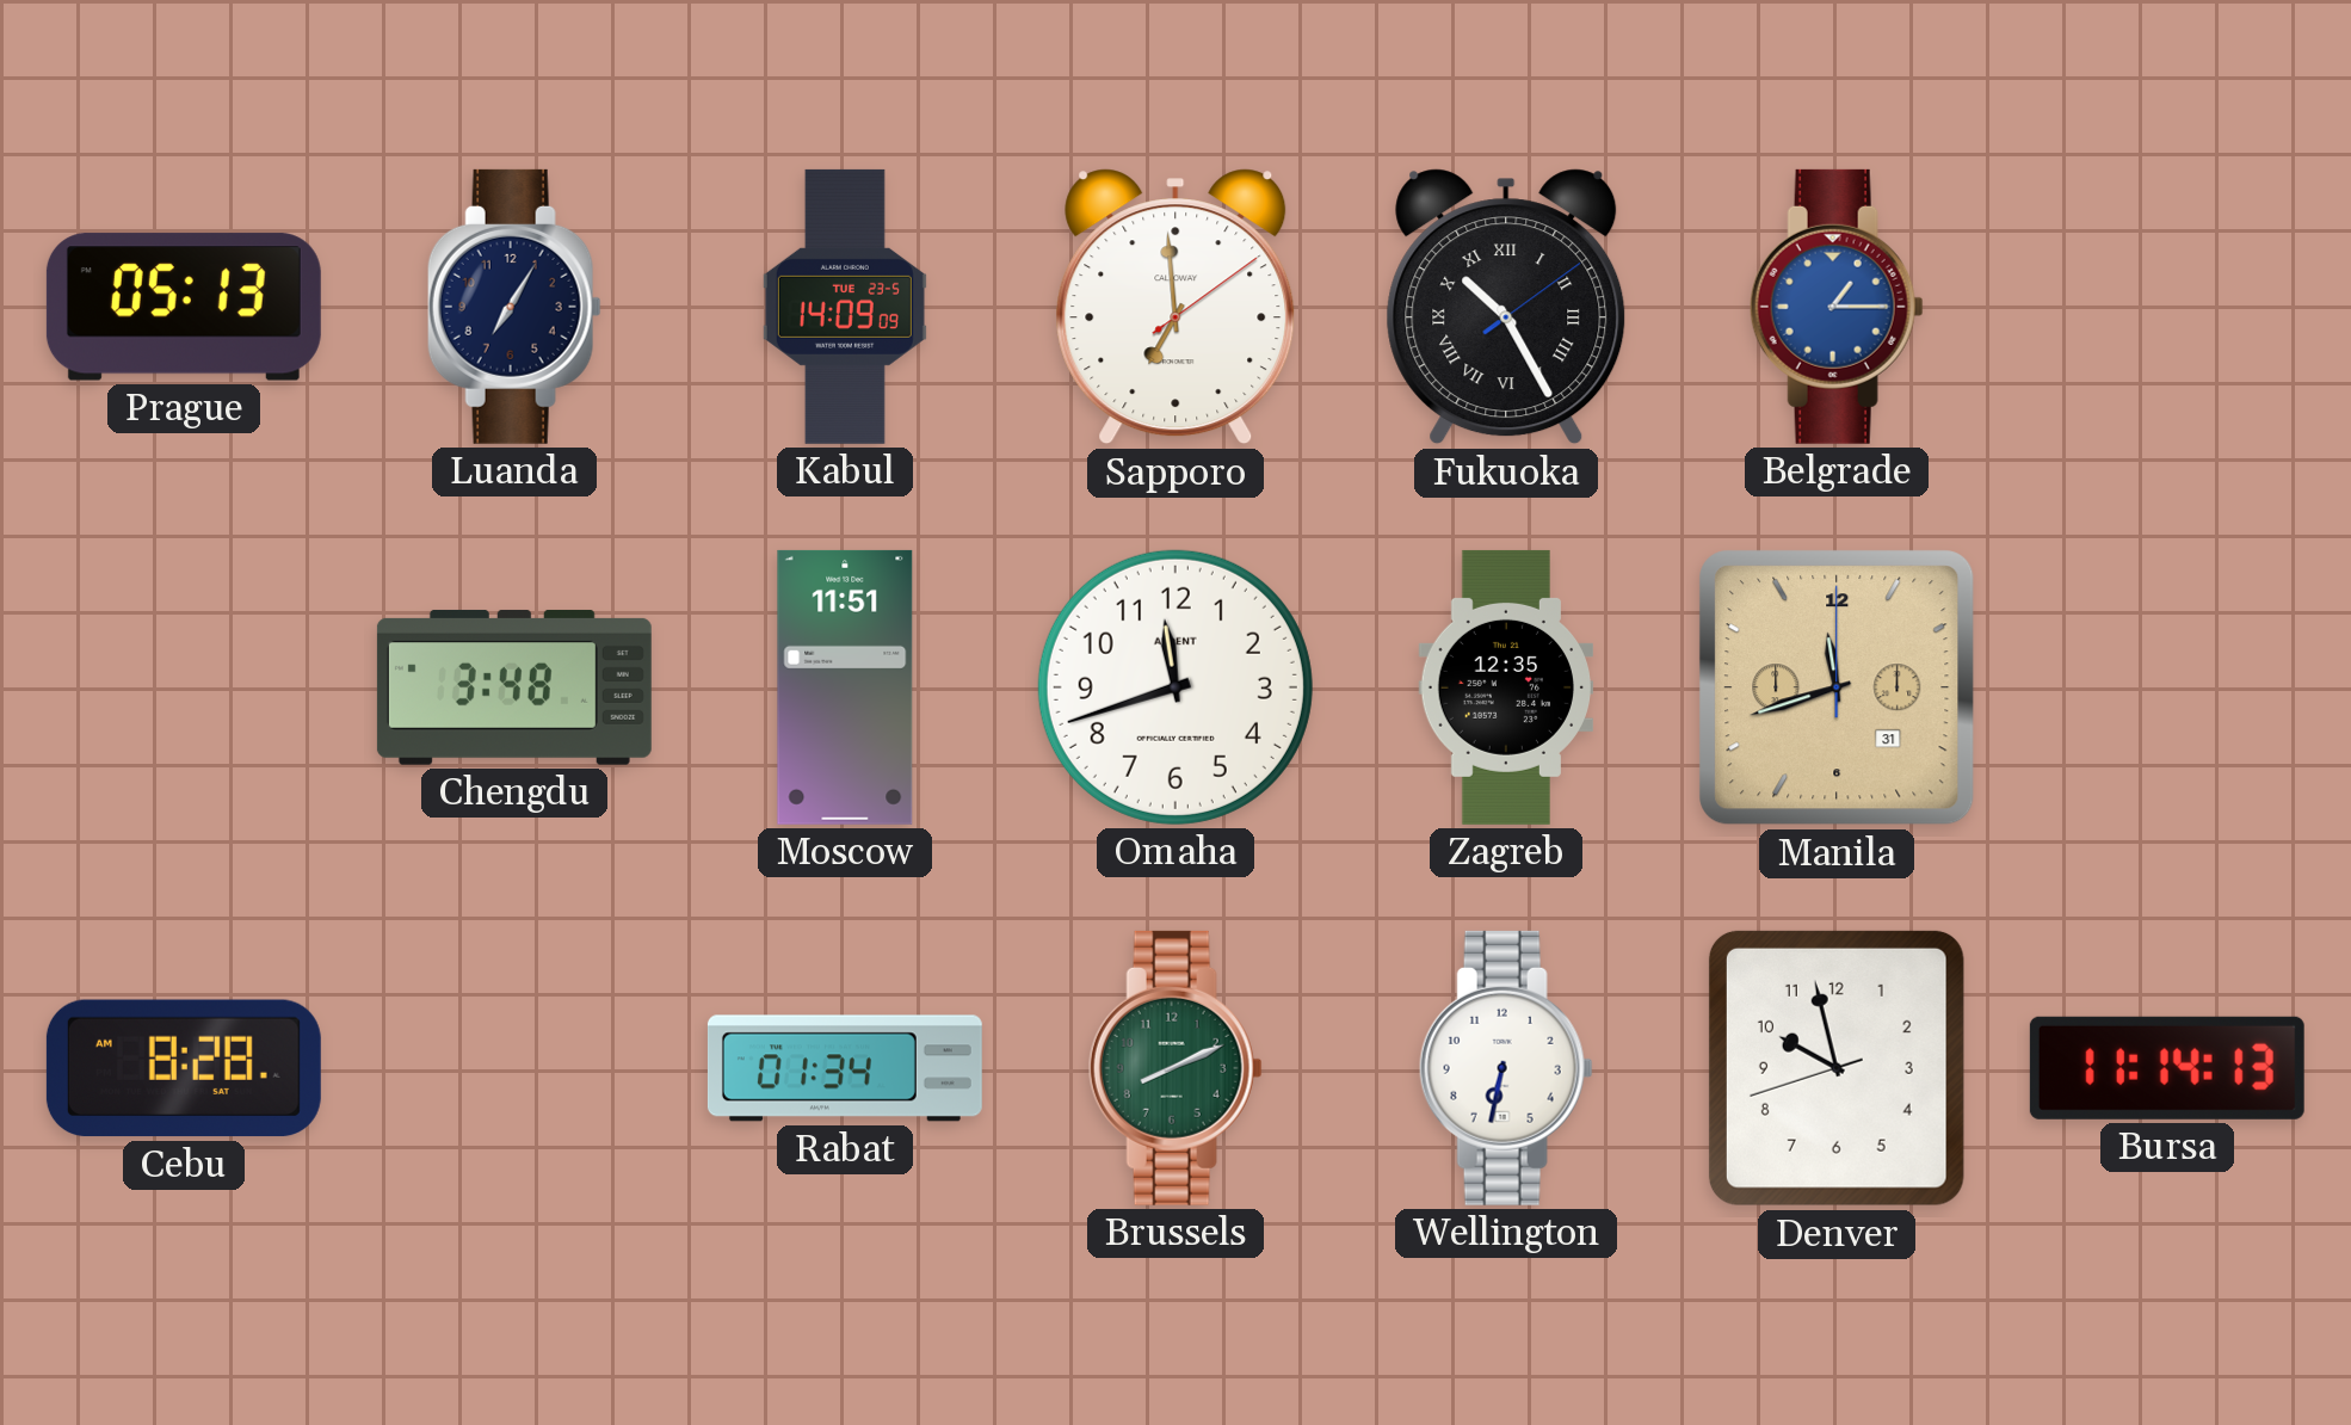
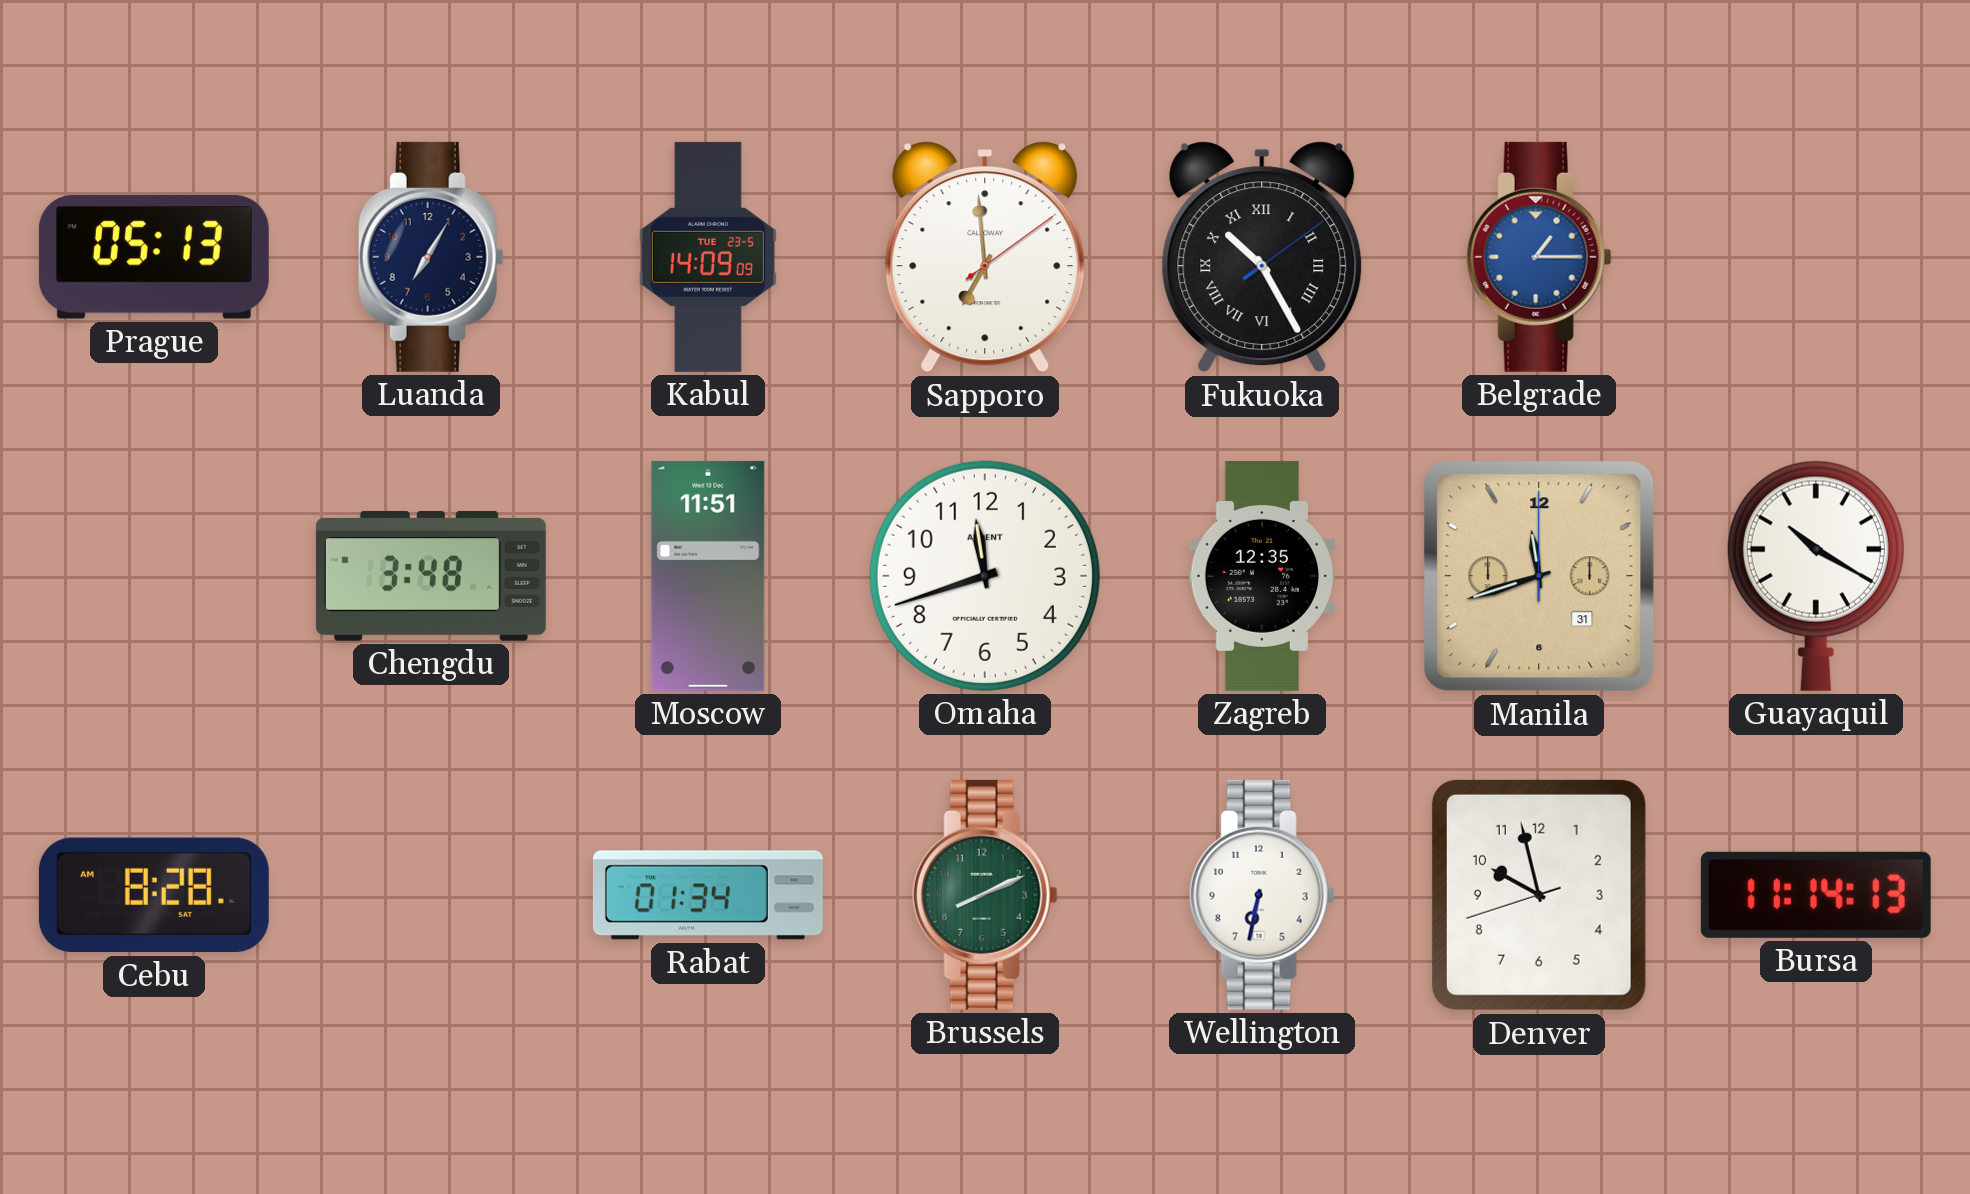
Guayaquil: none -> 10:20 (1816, 576)
